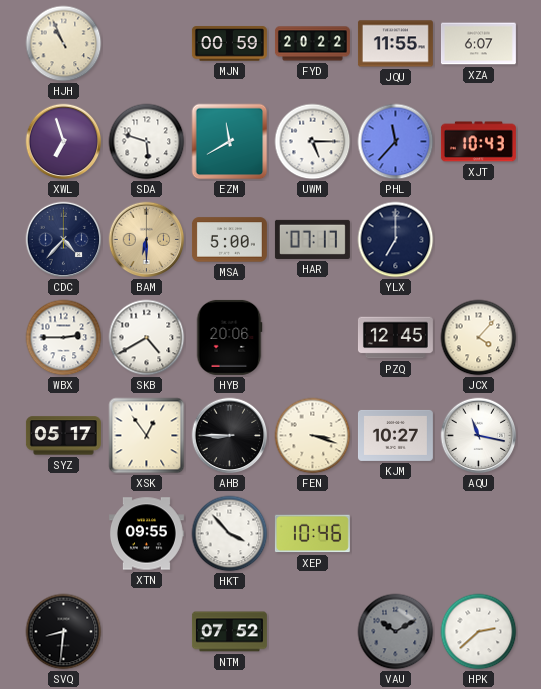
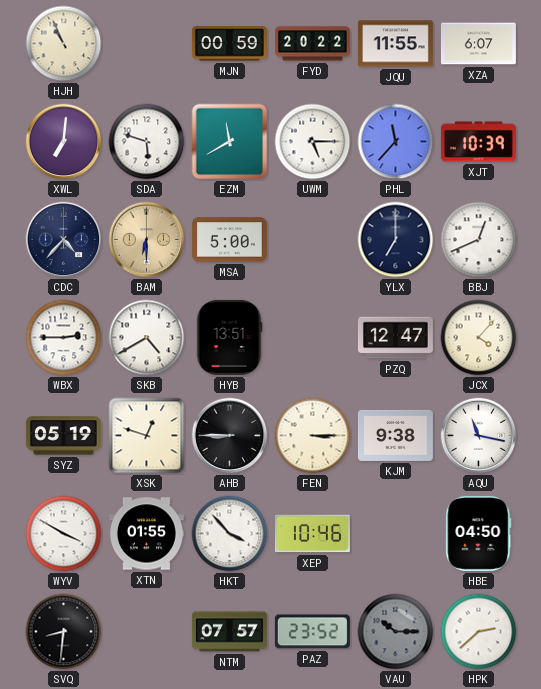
XWL: 6:57 -> 7:01 (64, 142)
XJT: 10:43 -> 10:39 (478, 142)
HAR: 07:17 -> none (312, 239)
BBJ: none -> 12:41 (479, 240)
HYB: 20:06 -> 13:51 (229, 337)
PZQ: 12:45 -> 12:47 (395, 338)
SYZ: 05:17 -> 05:19 (63, 436)
XSK: 12:54 -> 12:48 (147, 436)
FEN: 3:18 -> 3:15 (313, 436)
KJM: 10:27 -> 9:38 (395, 435)
WYV: none -> 3:50 (64, 534)
XTN: 09:55 -> 01:55 (146, 534)
HBE: none -> 04:50 (479, 533)
NTM: 07:52 -> 07:57 (229, 632)
PAZ: none -> 23:52 (312, 632)
VAU: 10:10 -> 10:15 (396, 632)
